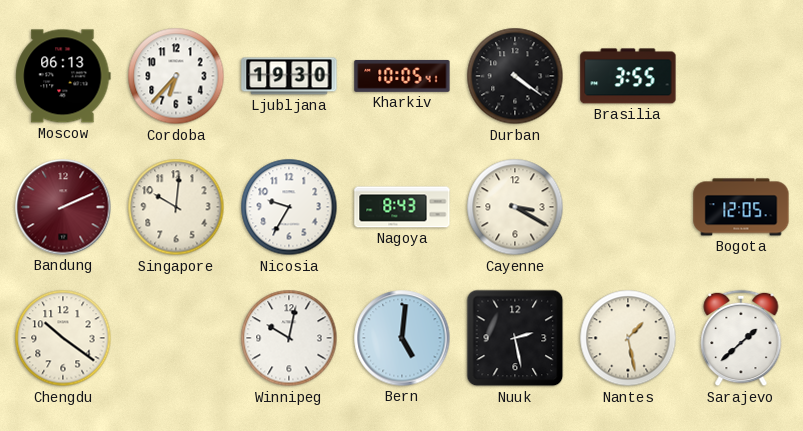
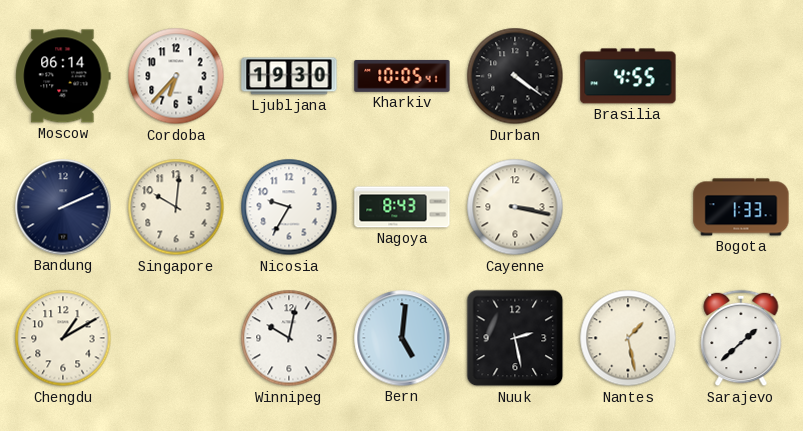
Moscow: 06:13 -> 06:14 (63, 76)
Brasilia: 3:55 -> 4:55 (628, 76)
Bandung dial: burgundy -> navy (63, 207)
Cayenne: 3:20 -> 3:17 (515, 207)
Bogota: 12:05 -> 1:33 (741, 207)
Chengdu: 10:21 -> 1:10 (63, 338)
